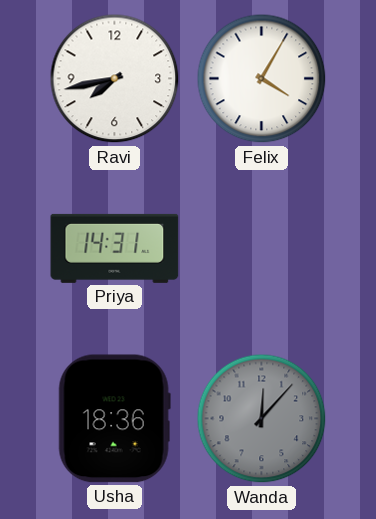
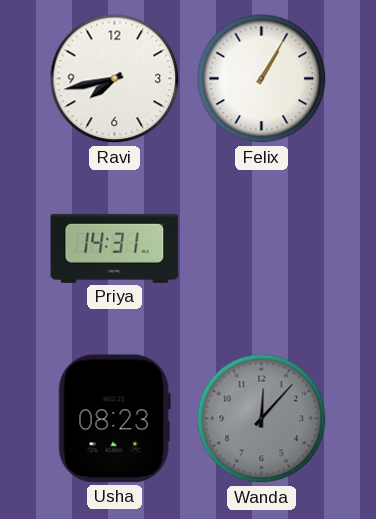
Felix: 4:05 -> 1:05 (262, 79)
Usha: 18:36 -> 08:23 (114, 419)
